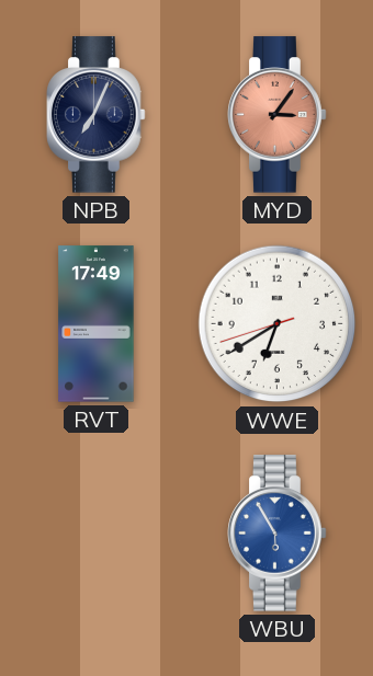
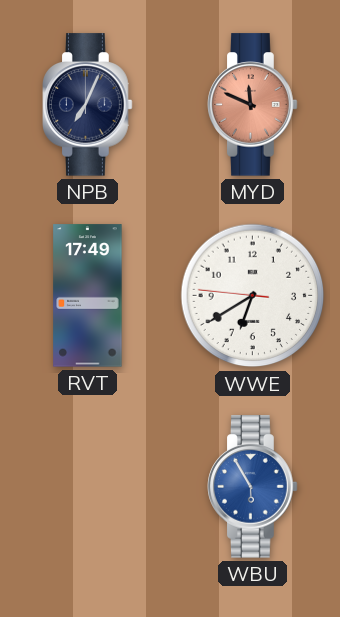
MYD: 3:06 -> 11:49 (253, 105)
WWE: 6:39:42 -> 6:39:46 (253, 296)
